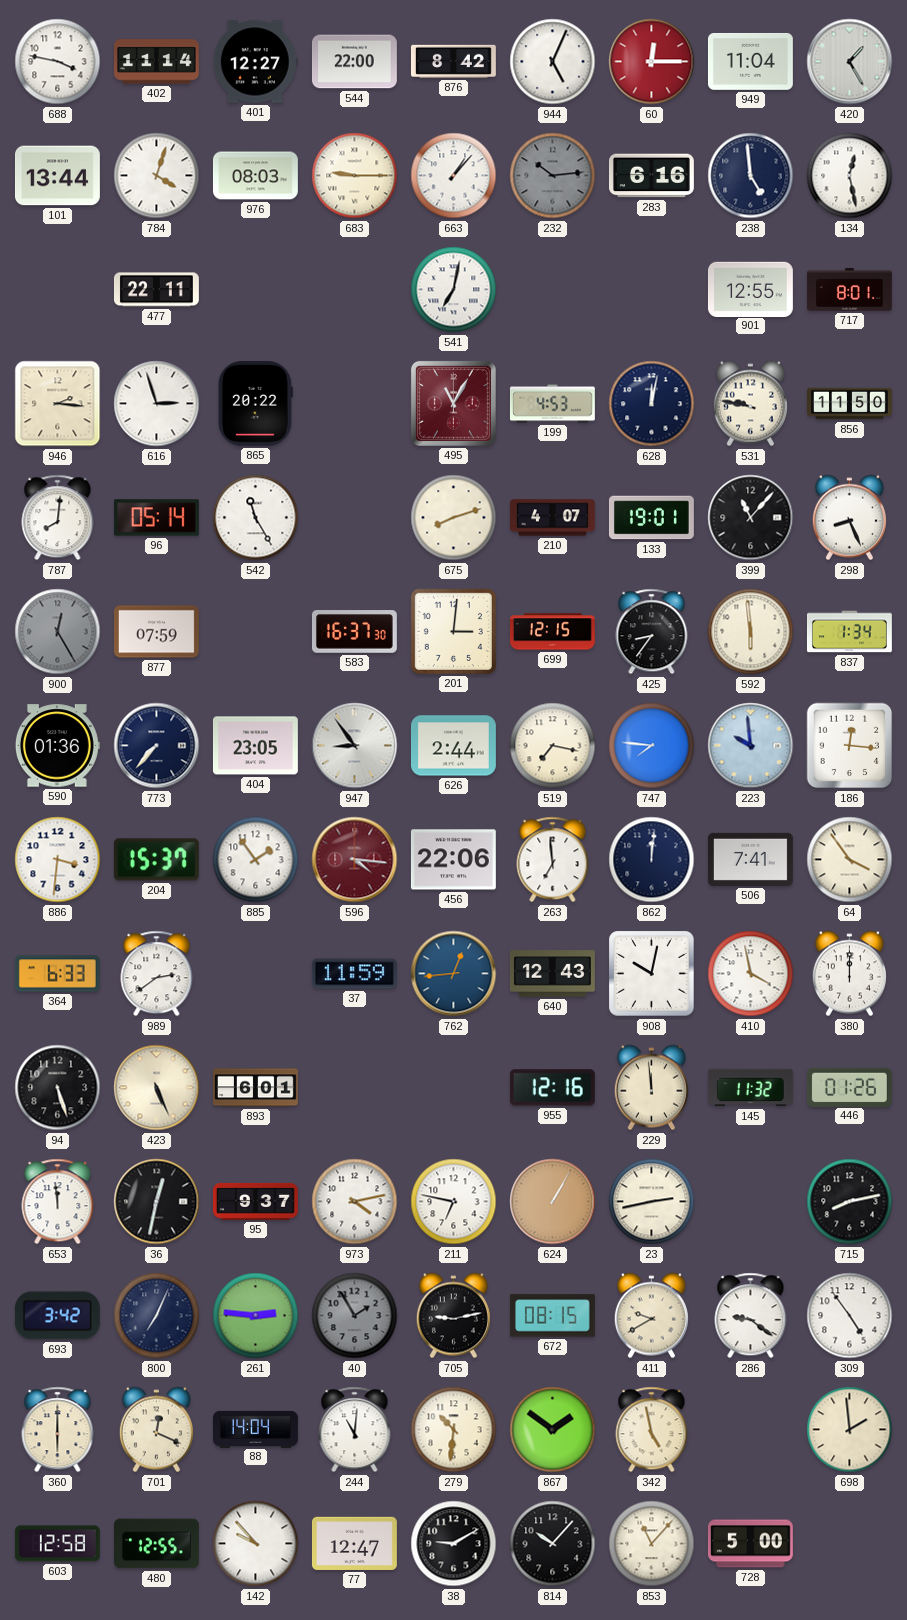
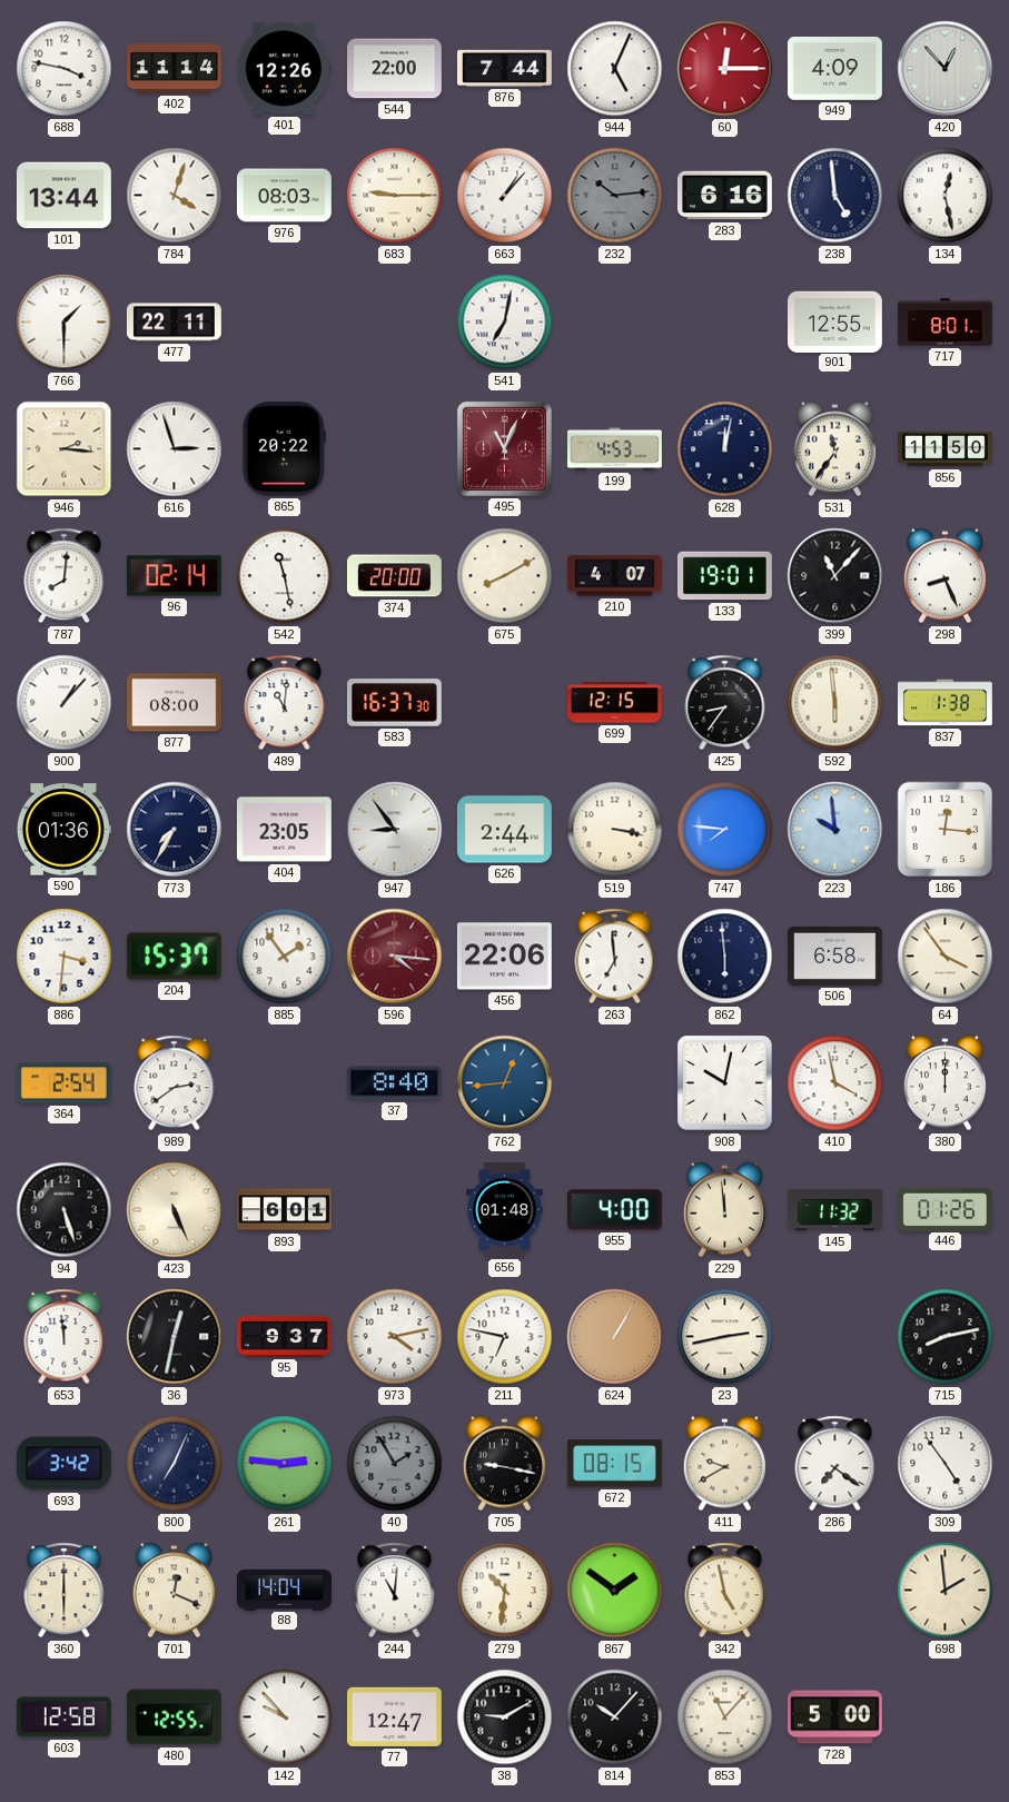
401: 12:27 -> 12:26 (284, 69)
876: 8:42 -> 7:44 (504, 68)
949: 11:04 -> 4:09 (834, 68)
420: 1:25 -> 12:53 (946, 69)
766: none -> 1:30 (65, 323)
495: 11:05 -> 11:04 (504, 448)
531: 9:47 -> 11:36 (834, 449)
96: 05:14 -> 02:14 (174, 576)
542: 11:25 -> 11:28 (285, 576)
374: none -> 20:00 (394, 576)
675: 8:12 -> 8:10 (505, 576)
900: 12:25 -> 1:07 (65, 703)
900 dial: grey -> white (65, 703)
877: 07:59 -> 08:00 (174, 703)
489: none -> 11:01 (285, 703)
201: 3:01 -> none (453, 631)
837: 1:34 -> 1:38 (944, 703)
773: 7:37 -> 7:35 (175, 830)
519: 7:17 -> 3:17 (615, 830)
862: 12:01 -> 5:59 (725, 957)
506: 7:41 -> 6:58 (834, 956)
364: 6:33 -> 2:54 (63, 1083)
37: 11:59 -> 8:40 (394, 1083)
640: 12:43 -> none (552, 974)
656: none -> 01:48 (505, 1210)
955: 12:16 -> 4:00 (614, 1210)
705: 9:13 -> 9:17 (504, 1464)
286: 9:21 -> 7:21 (835, 1464)
